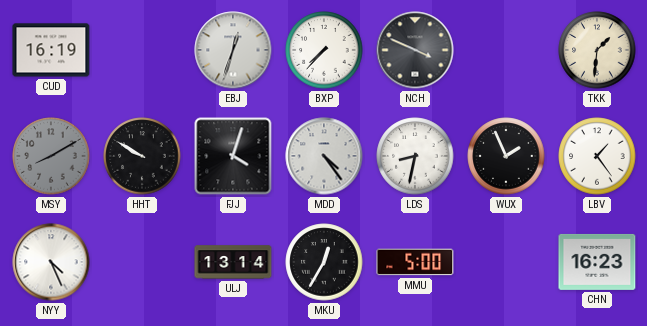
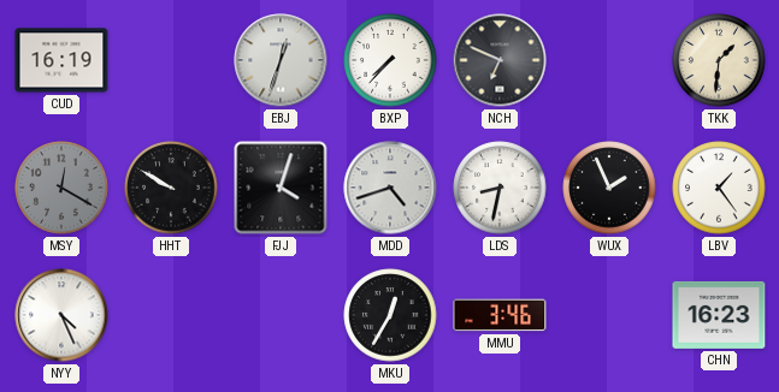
NCH: 3:49 -> 6:49 (500, 60)
MSY: 8:10 -> 12:20 (61, 188)
MDD: 4:24 -> 4:42 (390, 188)
ULJ: 13:14 -> none (233, 262)
MMU: 5:00 -> 3:46 (500, 315)
